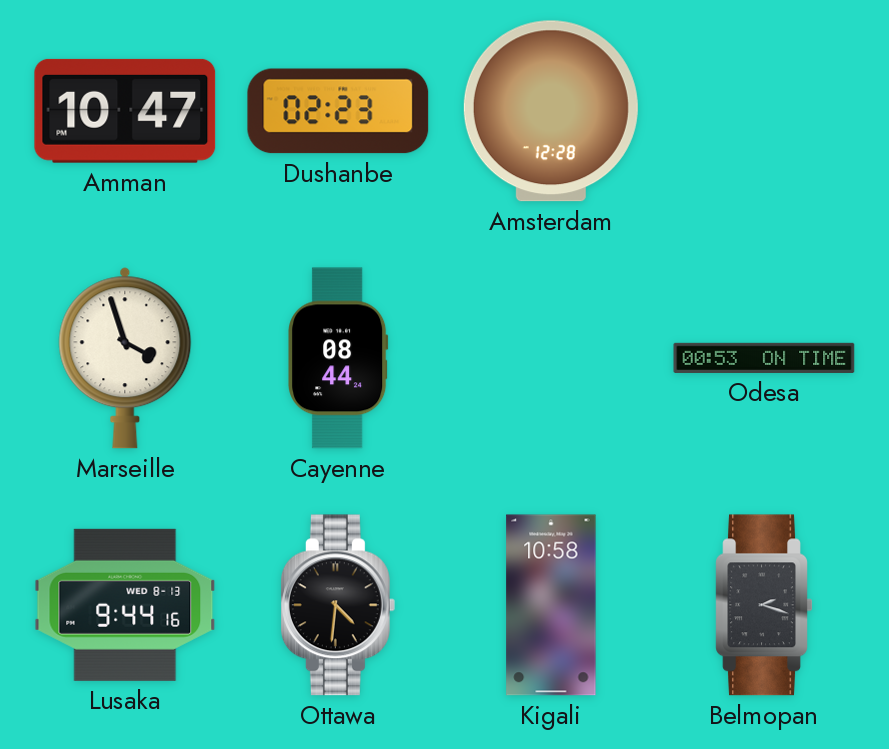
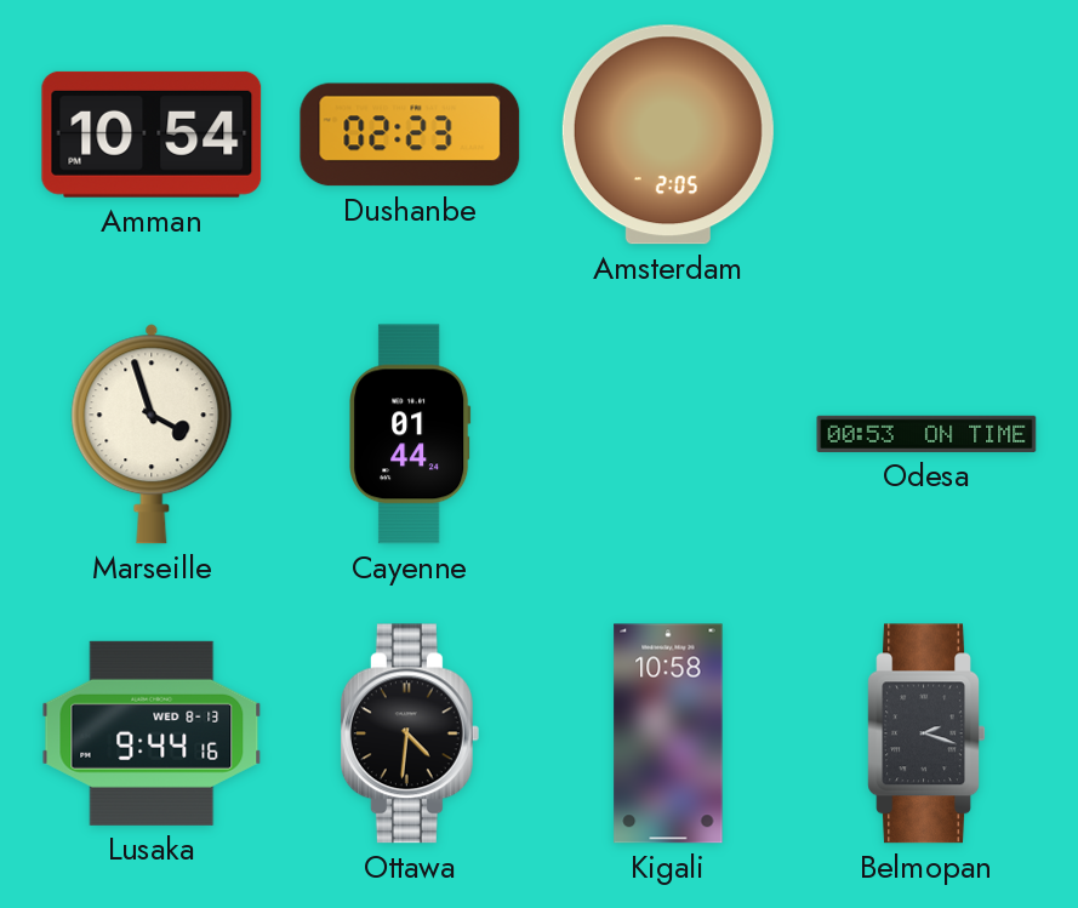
Amman: 10:47 -> 10:54 (152, 135)
Amsterdam: 12:28 -> 2:05 (668, 135)
Cayenne: 08:44 -> 01:44 (410, 434)
